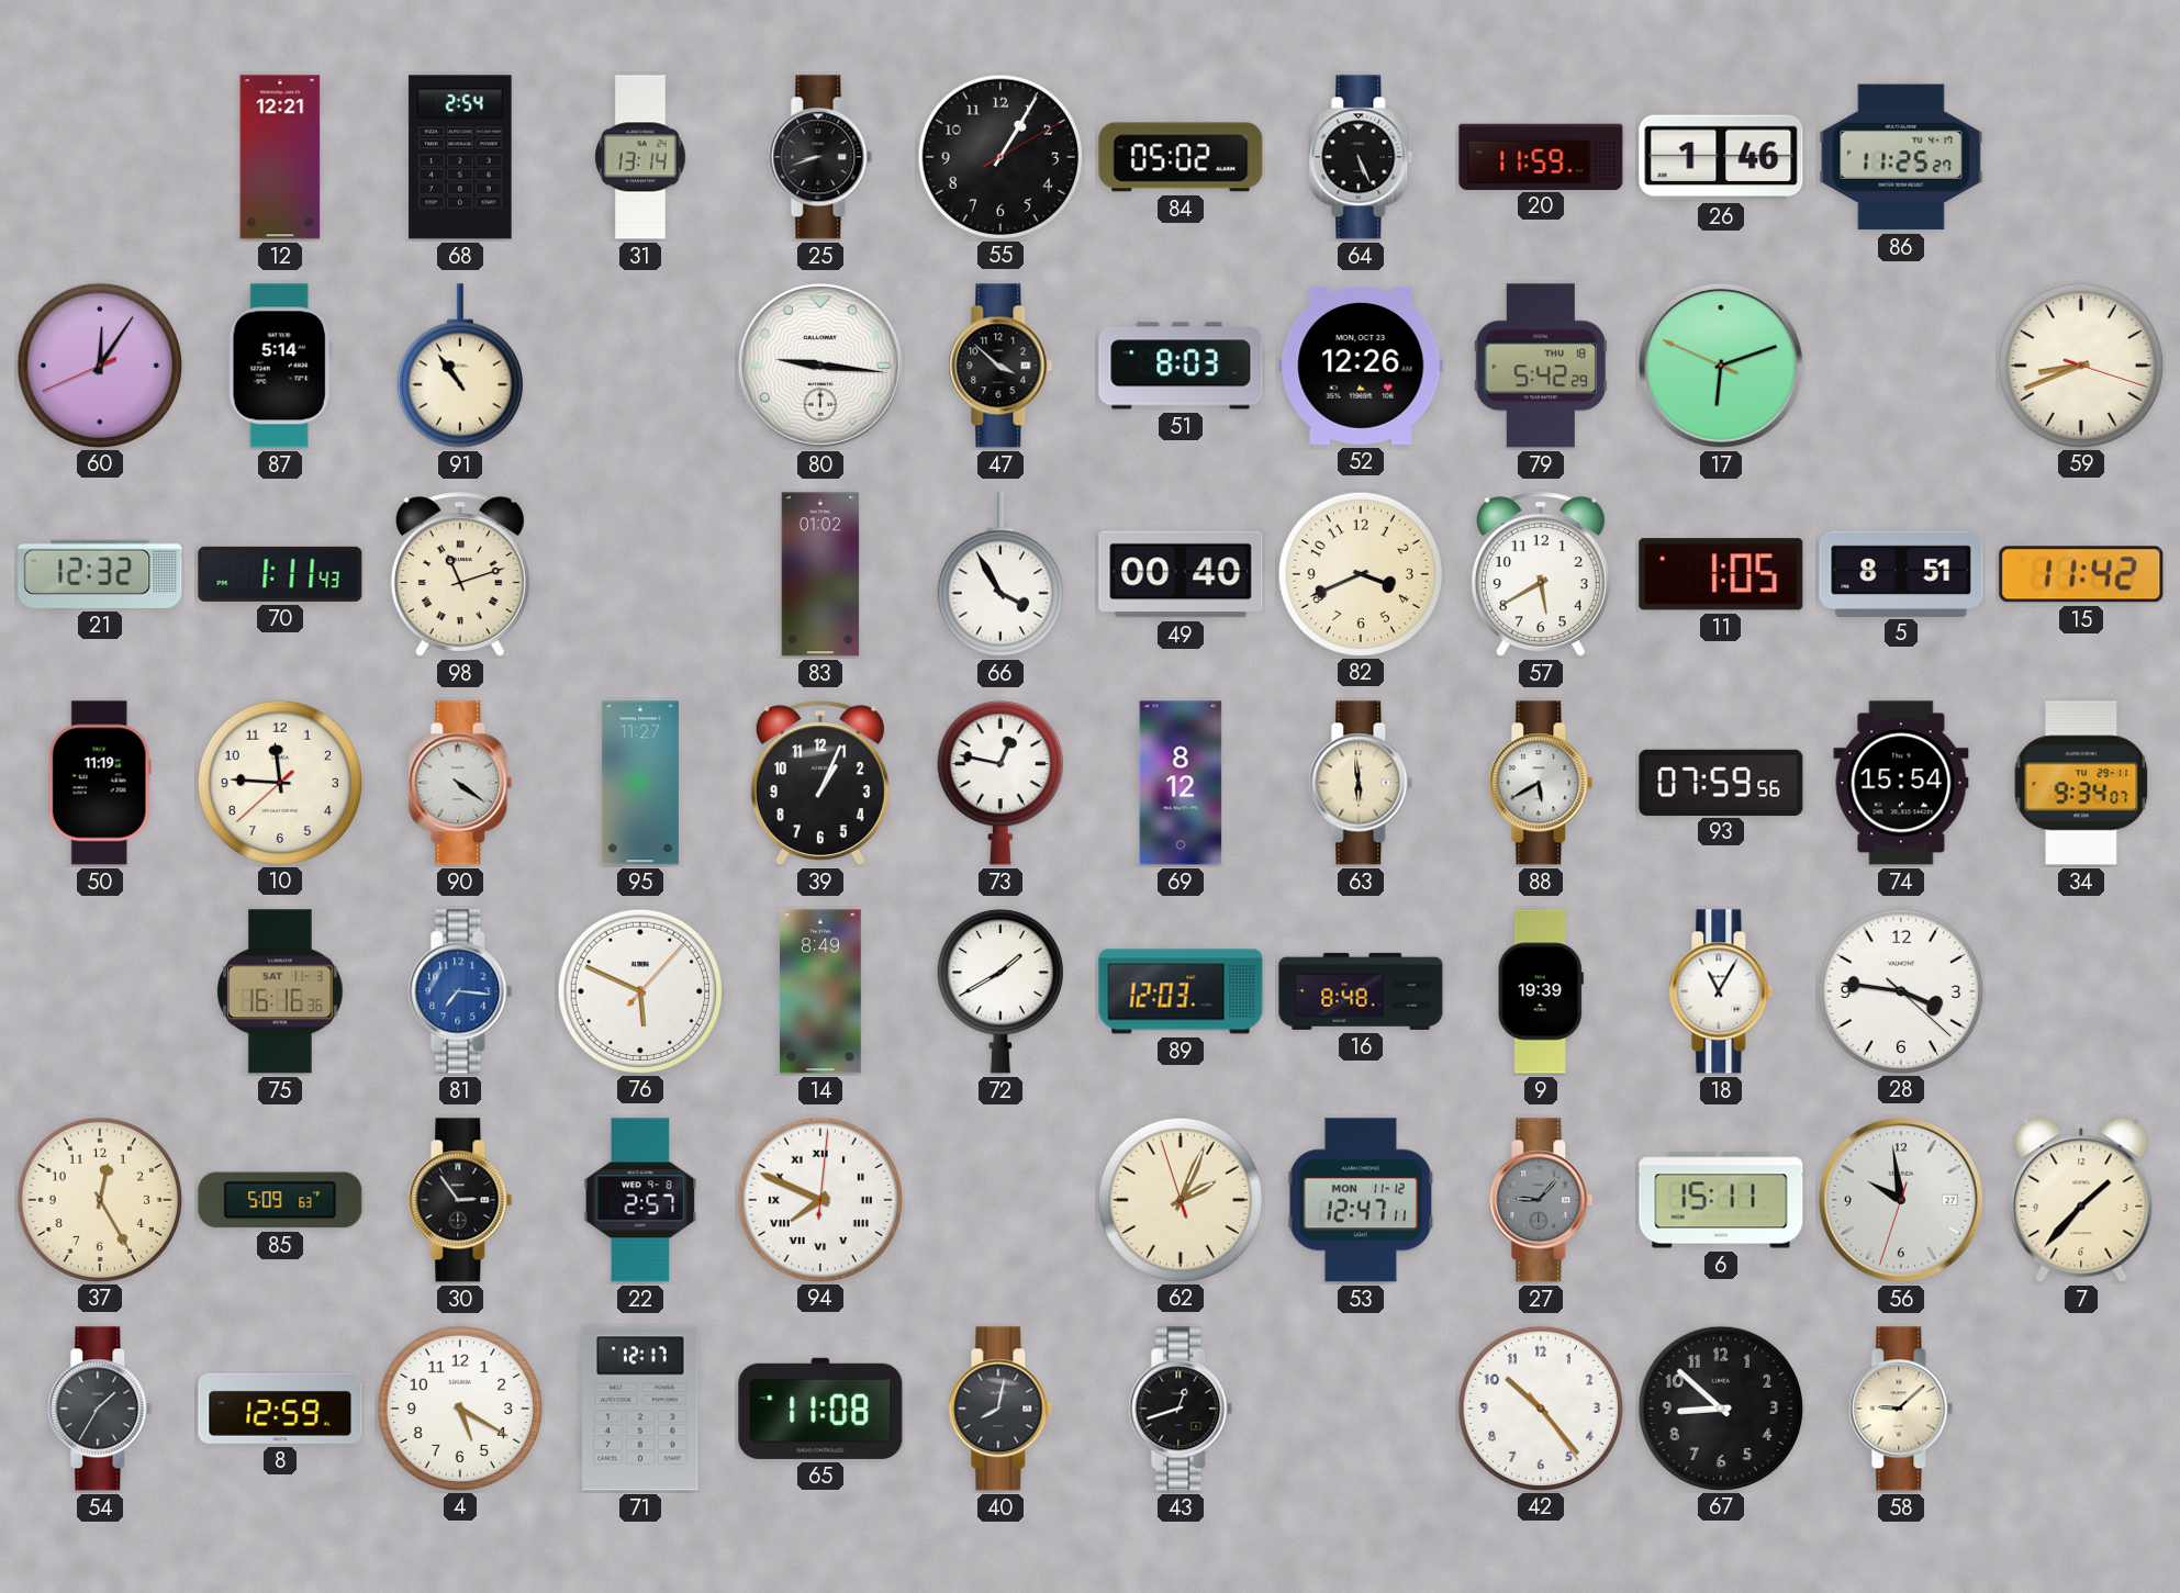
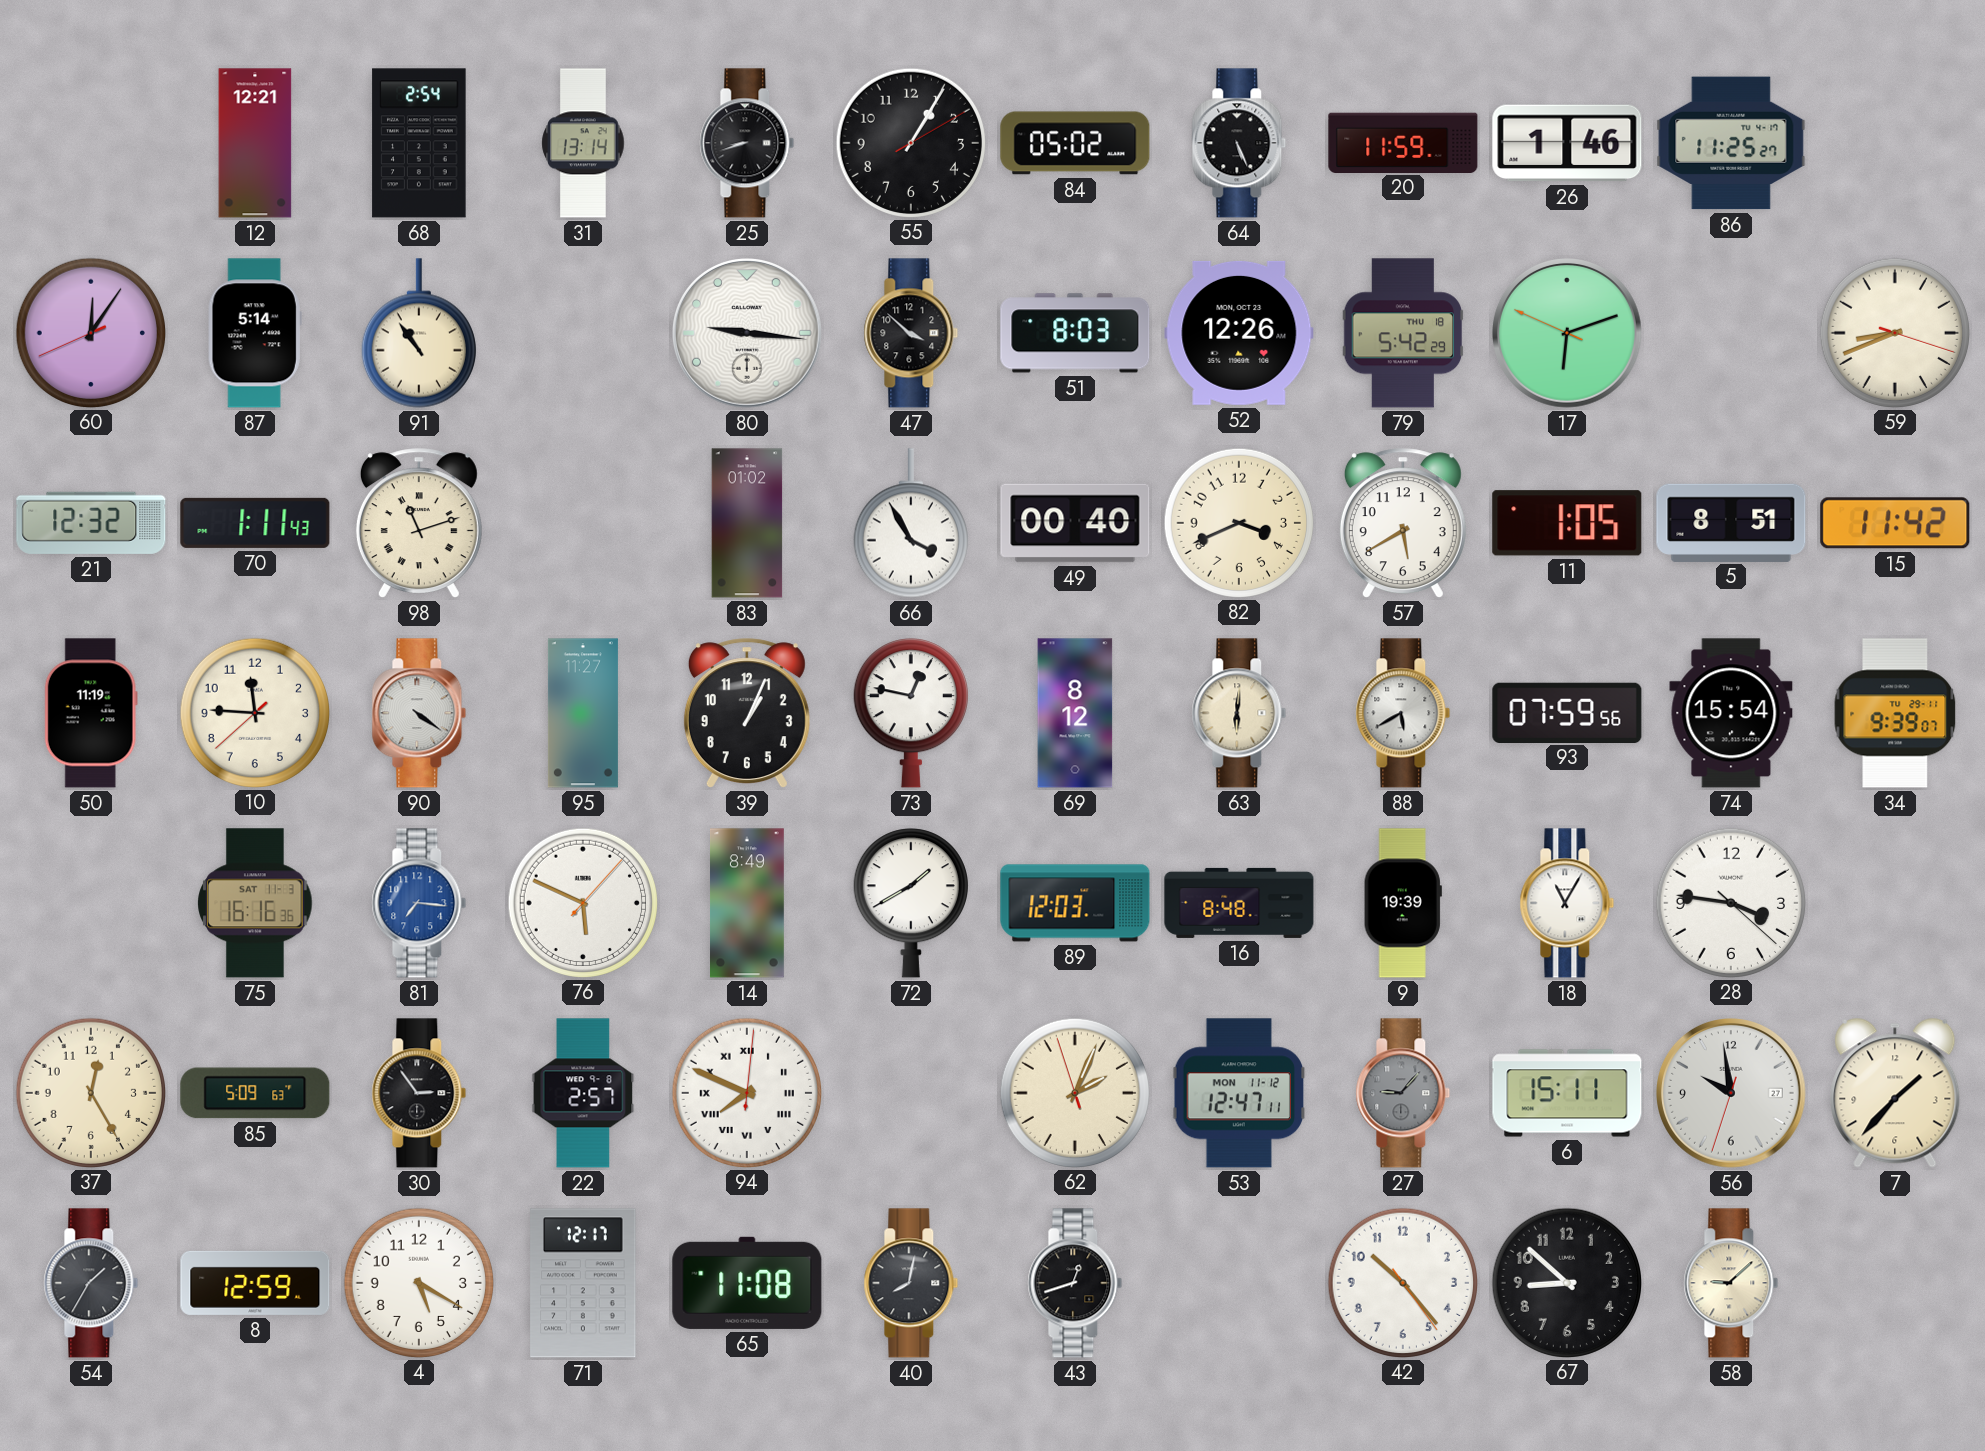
63: 5:59 -> 6:01 (1239, 713)
34: 9:34 -> 9:39 (1895, 713)
